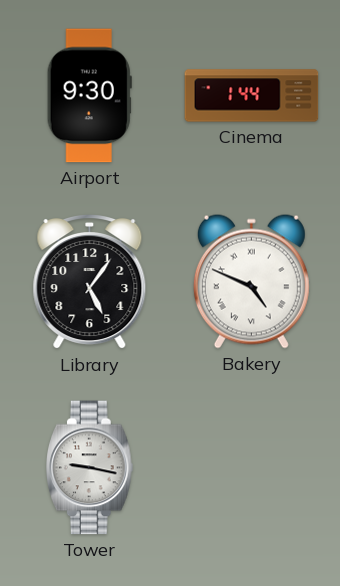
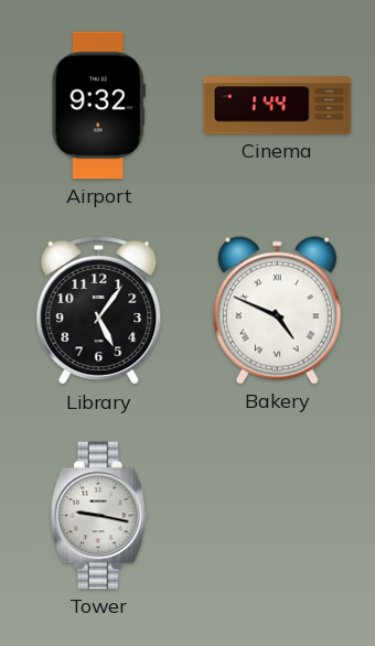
Airport: 9:30 -> 9:32 (98, 106)
